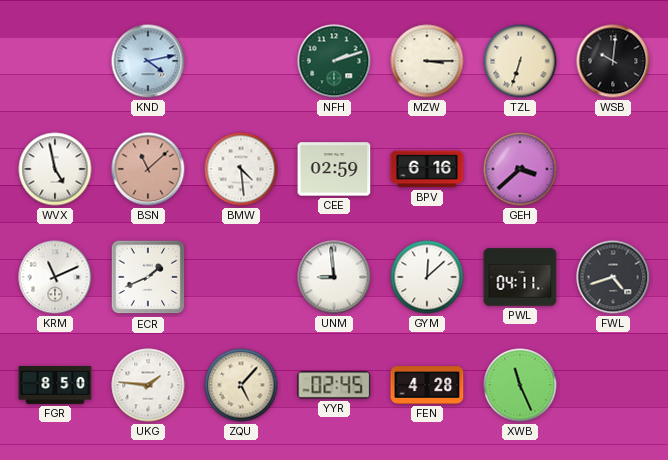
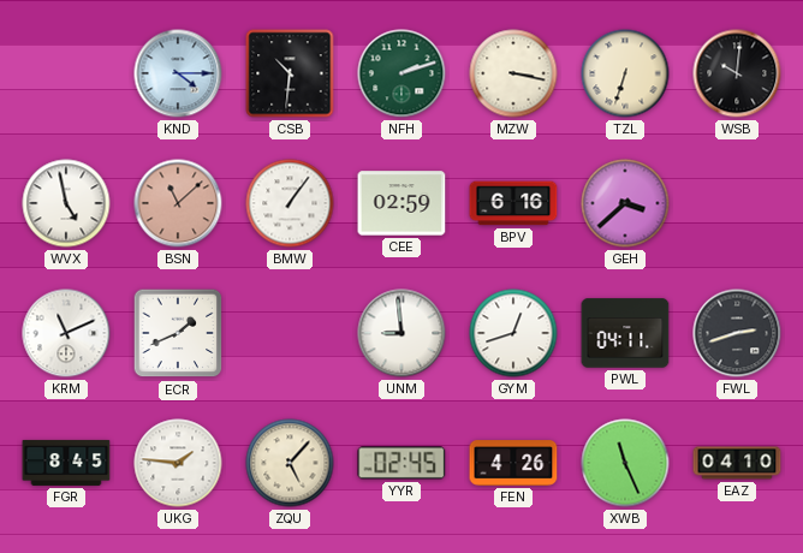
KND: 4:13 -> 4:15 (178, 73)
CSB: none -> 10:31 (290, 73)
MZW: 3:15 -> 3:17 (513, 73)
BMW: 4:29 -> 1:06 (290, 203)
GYM: 12:08 -> 12:42 (513, 333)
FWL: 4:42 -> 2:42 (737, 333)
FGR: 8:50 -> 8:45 (66, 463)
FEN: 4:28 -> 4:26 (513, 463)
EAZ: none -> 04:10 (737, 463)
